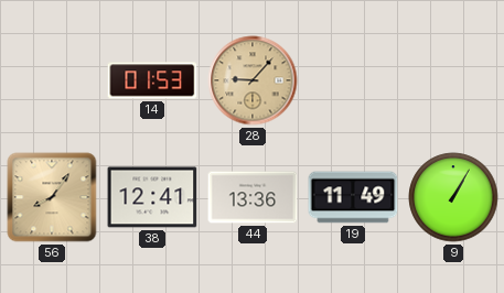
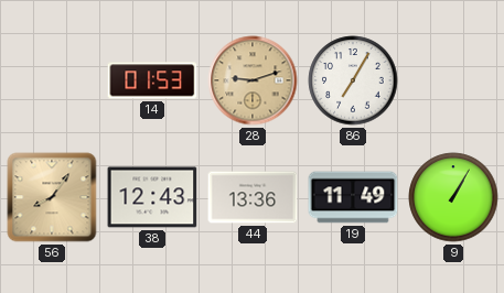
28: 9:07 -> 9:12 (253, 80)
86: none -> 7:05 (353, 80)
38: 12:41 -> 12:43 (152, 197)
